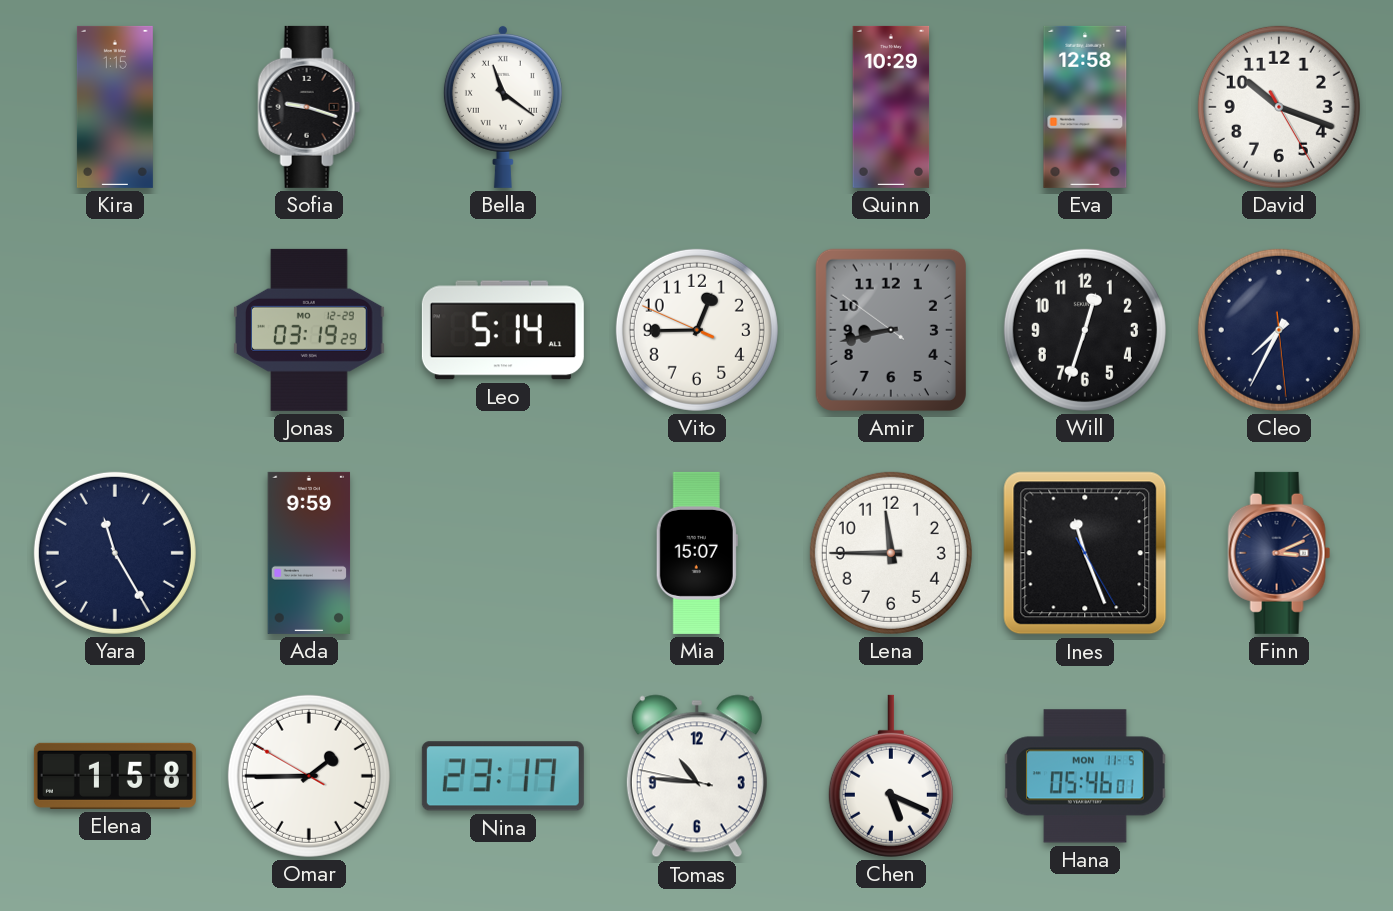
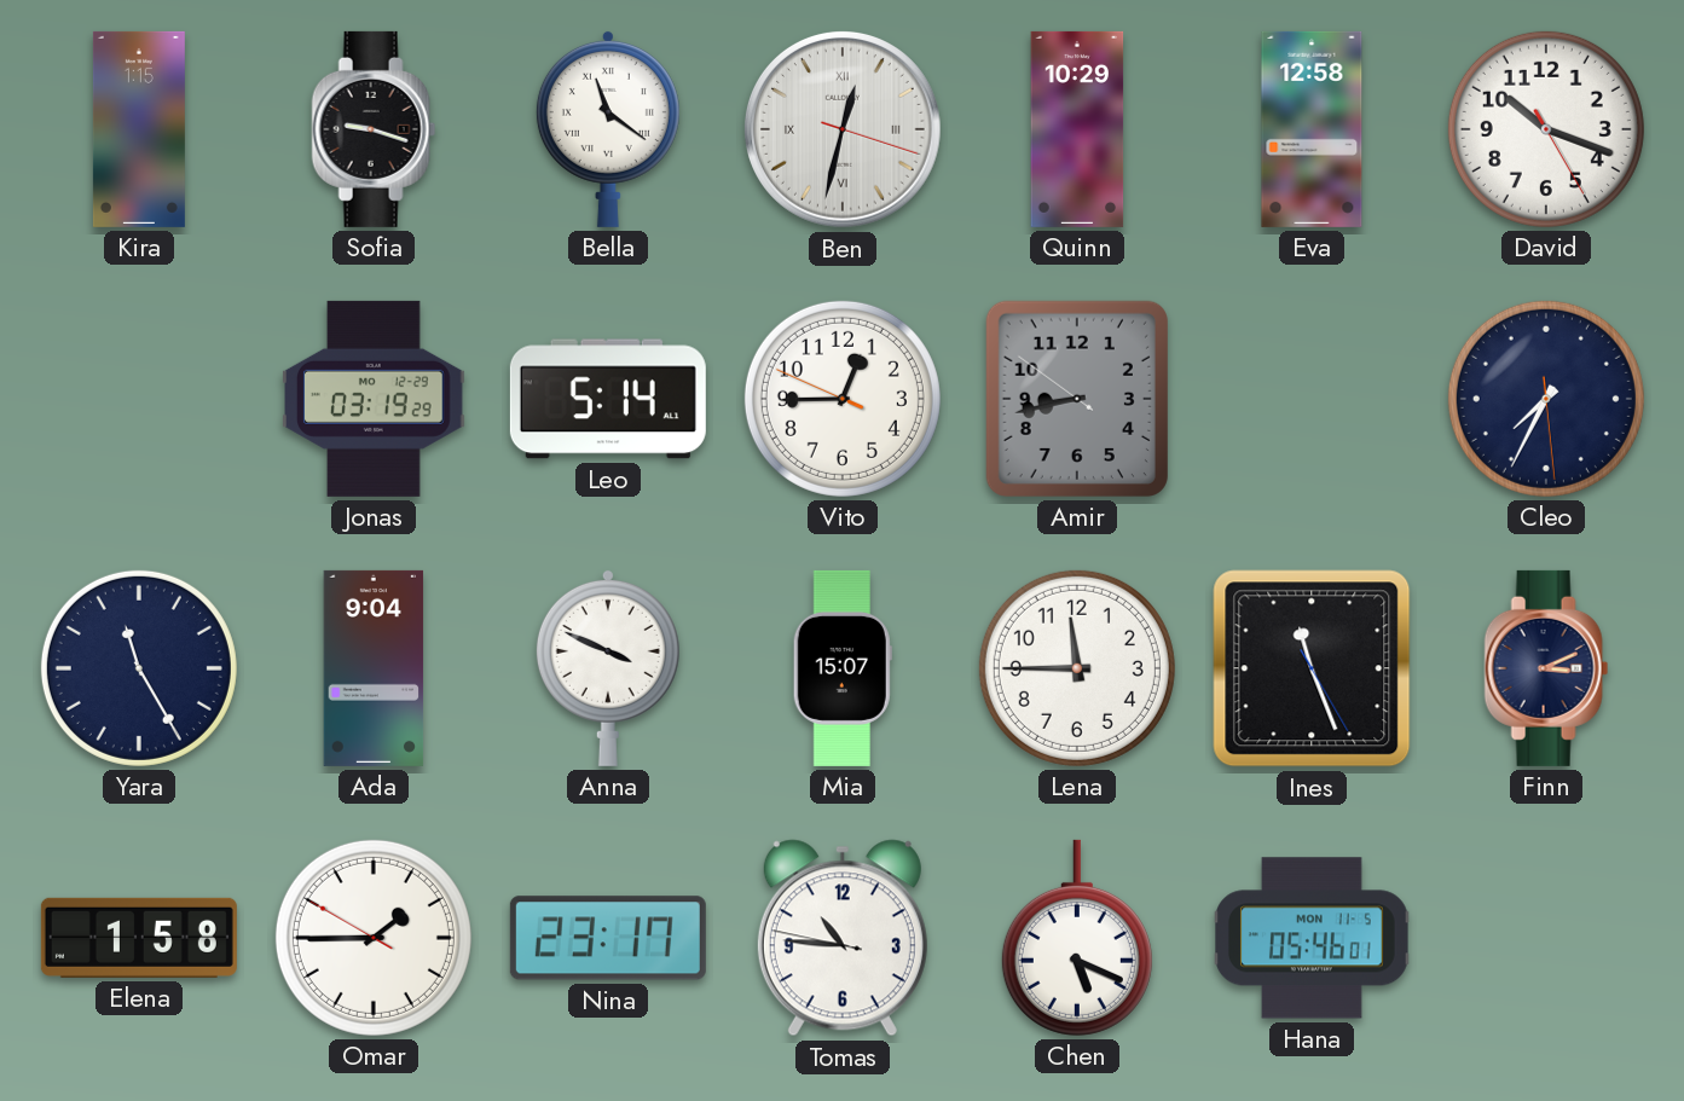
Ben: none -> 12:32 (843, 129)
Will: 12:33 -> none (1085, 330)
Ada: 9:59 -> 9:04 (374, 668)
Anna: none -> 3:49 (608, 667)
